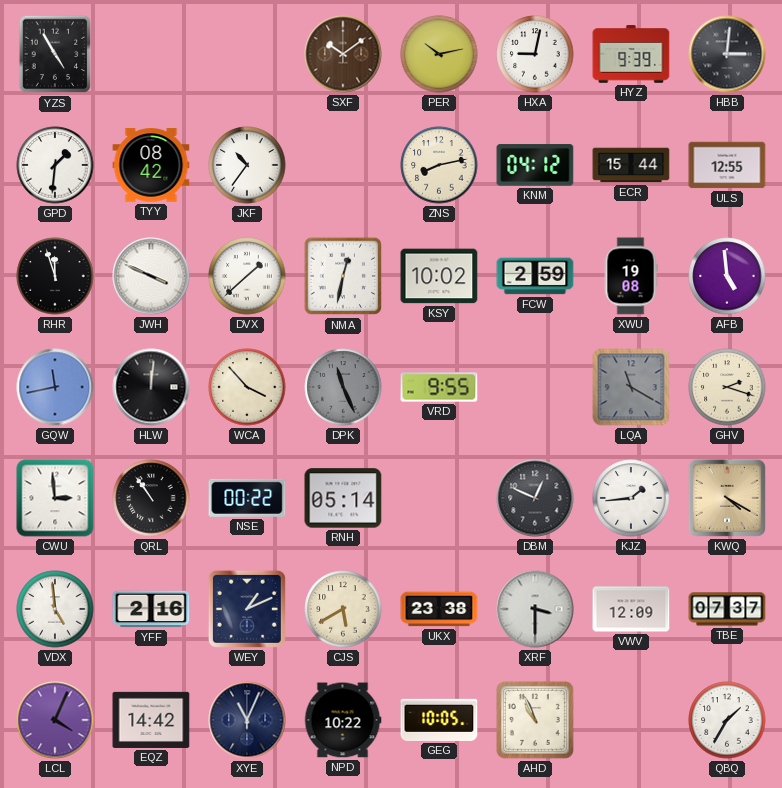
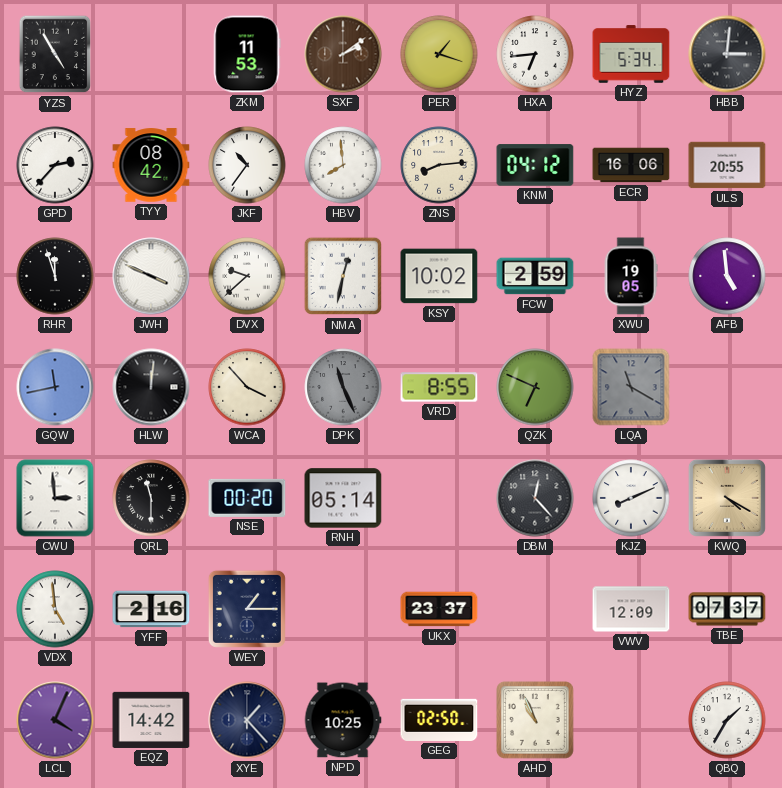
ZKM: none -> 11:53 (247, 54)
SXF: 10:09 -> 2:09 (343, 54)
PER: 10:13 -> 1:18 (439, 54)
HXA: 9:02 -> 6:44 (535, 54)
HYZ: 9:39 -> 5:34 (631, 54)
GPD: 1:31 -> 2:37 (55, 165)
HBV: none -> 7:59 (343, 165)
ZNS: 8:13 -> 8:14 (439, 165)
ECR: 15:44 -> 16:06 (631, 165)
ULS: 12:55 -> 20:55 (727, 165)
DVX: 1:38 -> 9:38 (247, 276)
XWU: 19:08 -> 19:05 (631, 276)
VRD: 9:55 -> 8:55 (439, 387)
QZK: none -> 6:49 (535, 387)
GHV: 2:18 -> none (727, 387)
QRL: 10:54 -> 11:30 (151, 498)
NSE: 00:22 -> 00:20 (247, 498)
DBM: 12:49 -> 12:23 (535, 498)
KJZ: 1:44 -> 8:11 (631, 498)
WEY: 1:11 -> 1:15 (247, 609)
CJS: 5:40 -> none (343, 609)
UKX: 23:38 -> 23:37 (439, 609)
XRF: 3:30 -> none (535, 609)
XYE: 11:04 -> 1:23 (247, 720)
NPD: 10:22 -> 10:25 (343, 720)
GEG: 10:05 -> 02:50 (439, 720)
